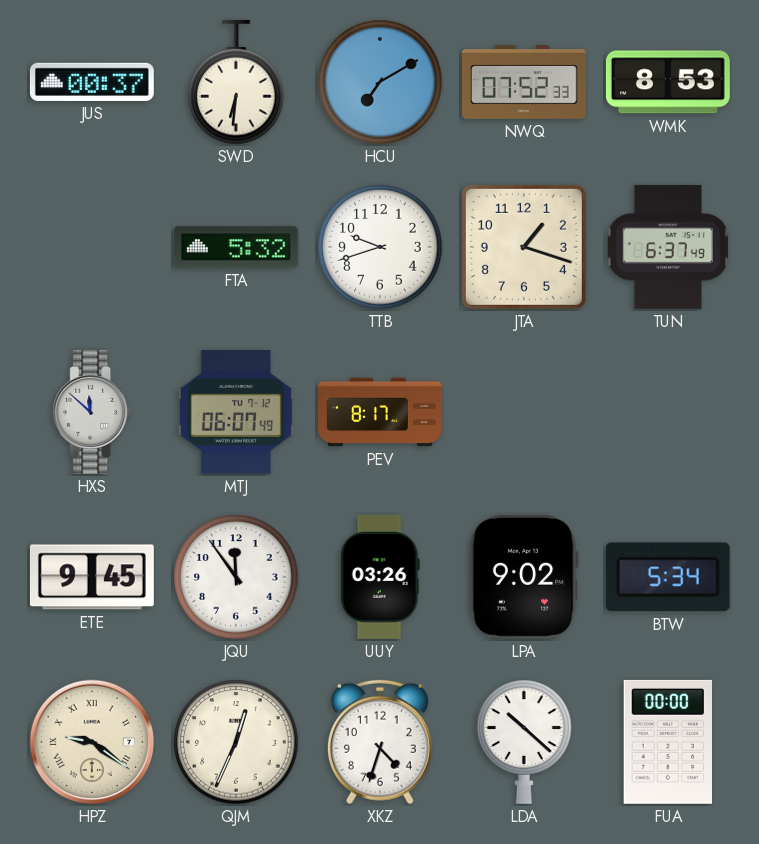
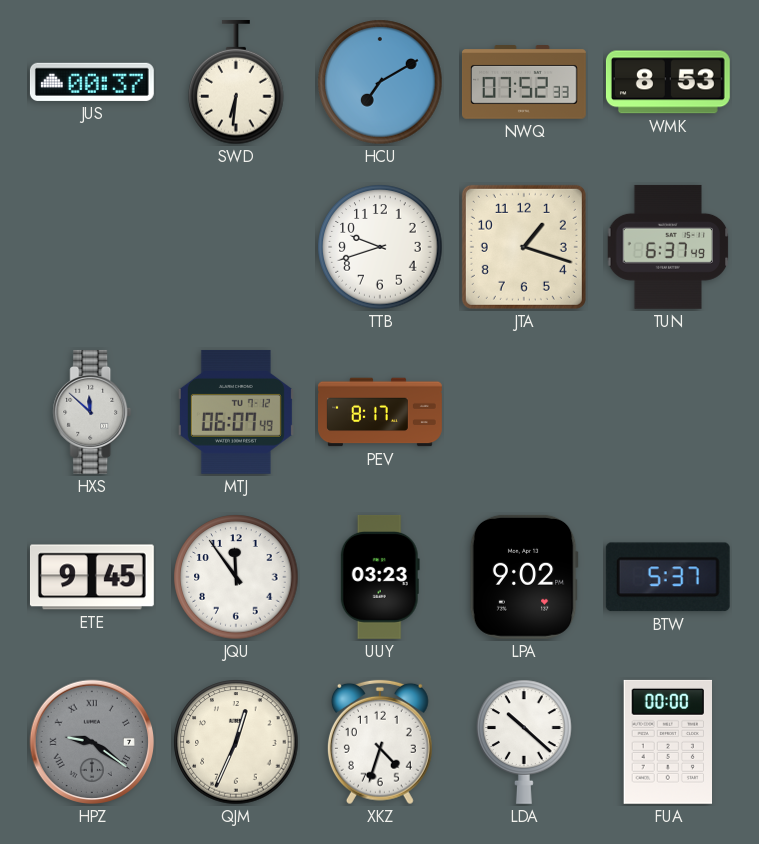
FTA: 5:32 -> none (236, 247)
UUY: 03:26 -> 03:23 (380, 577)
BTW: 5:34 -> 5:37 (668, 577)
HPZ dial: cream -> grey (92, 742)
